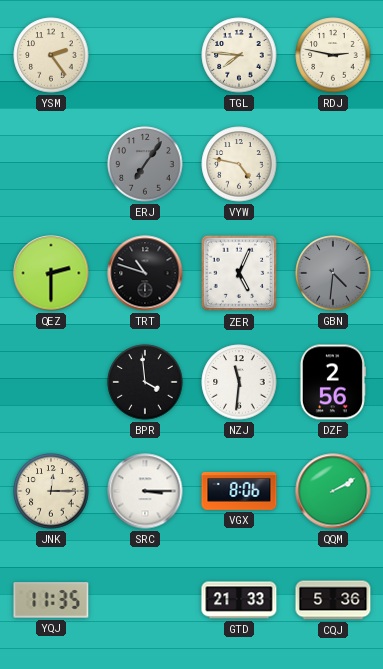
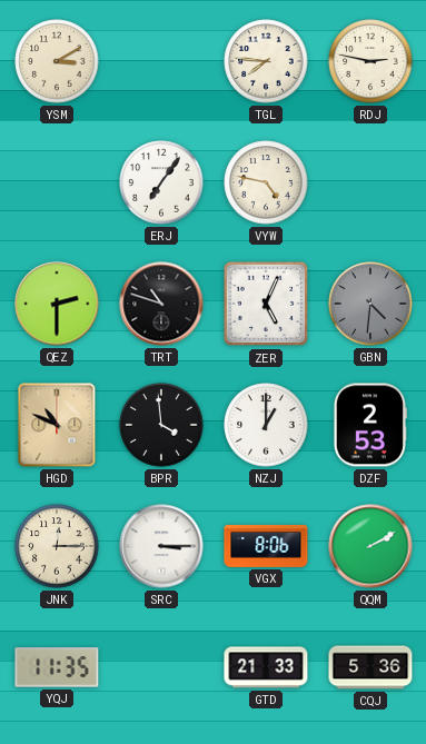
YSM: 2:24 -> 3:10 (57, 61)
ERJ dial: grey -> white (161, 182)
HGD: none -> 10:49 (57, 425)
NZJ: 11:31 -> 1:00 (266, 425)
DZF: 2:56 -> 2:53 (369, 425)
